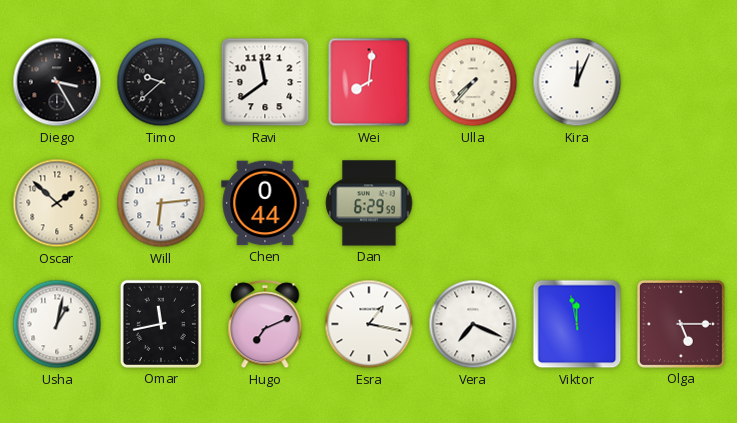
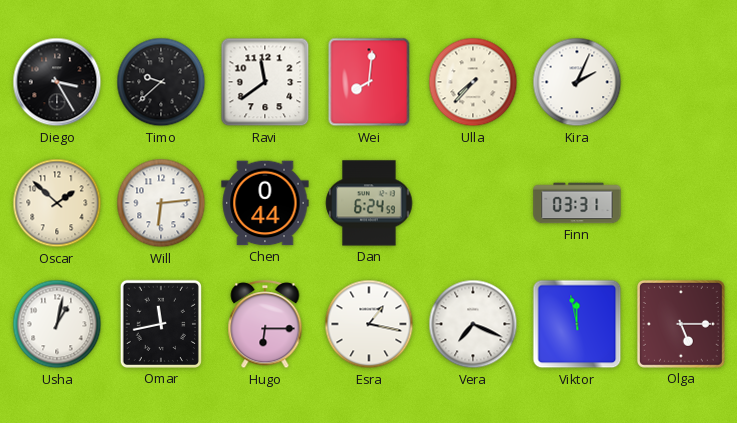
Kira: 12:04 -> 2:04 (577, 82)
Dan: 6:29 -> 6:24 (369, 203)
Finn: none -> 03:31 (577, 203)
Hugo: 7:11 -> 6:15 (265, 325)
